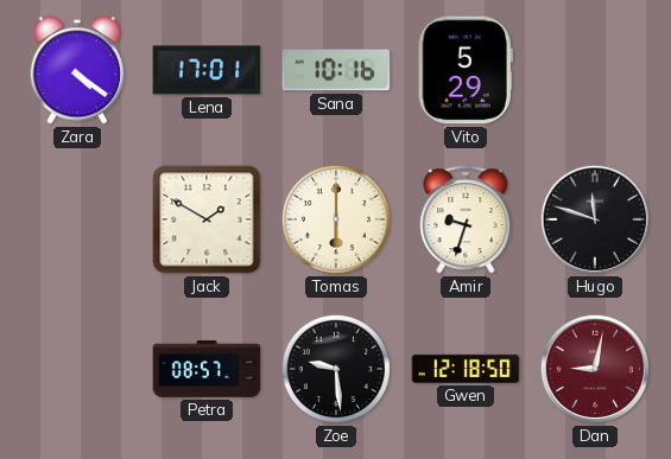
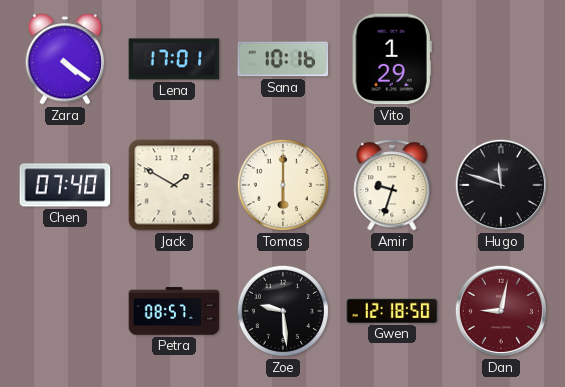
Vito: 5:29 -> 1:29 (392, 59)
Chen: none -> 07:40 (65, 185)
